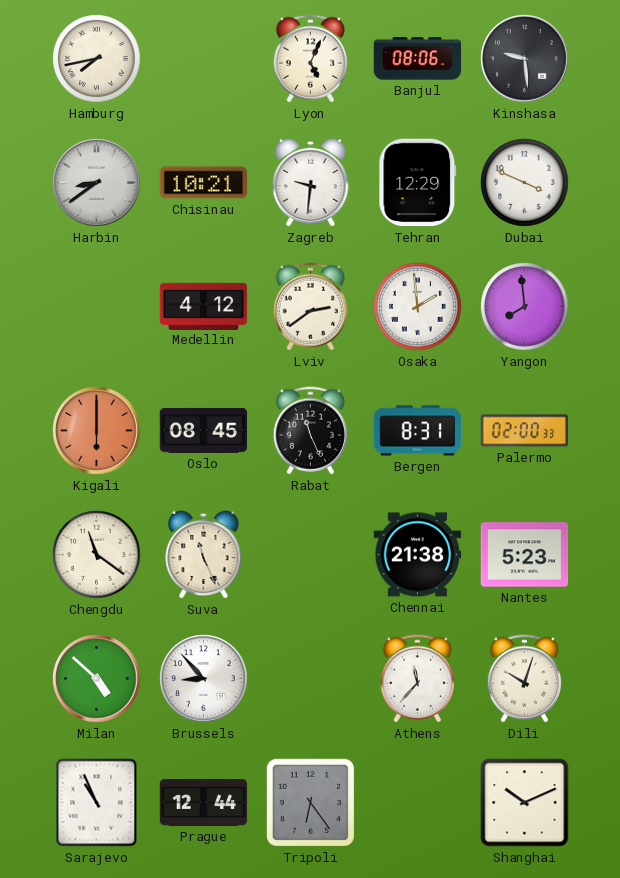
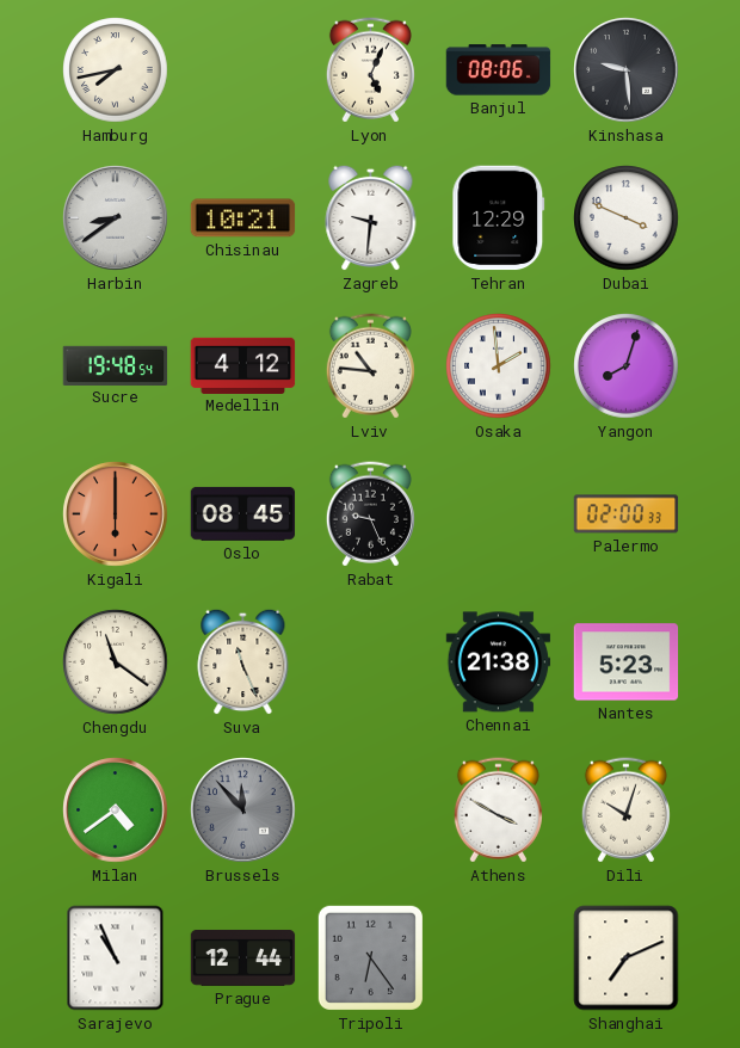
Sucre: none -> 19:48 (116, 365)
Lviv: 2:39 -> 10:46 (370, 366)
Yangon: 7:59 -> 8:03 (627, 366)
Rabat: 11:26 -> 9:26 (370, 514)
Bergen: 8:31 -> none (418, 431)
Milan: 4:52 -> 4:39 (116, 810)
Brussels: 8:53 -> 11:53 (243, 810)
Brussels dial: white -> grey (243, 810)
Athens: 11:37 -> 3:50 (498, 810)
Shanghai: 10:11 -> 7:11 (627, 958)
